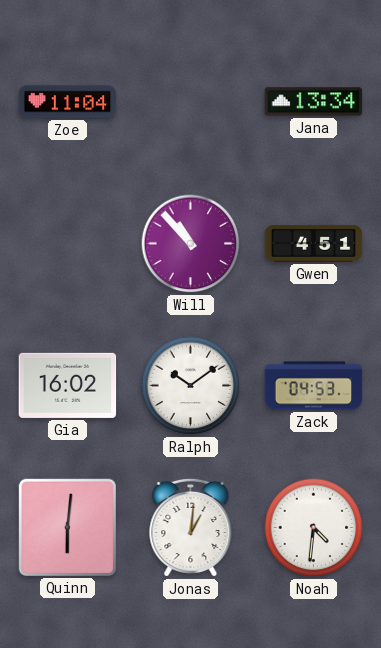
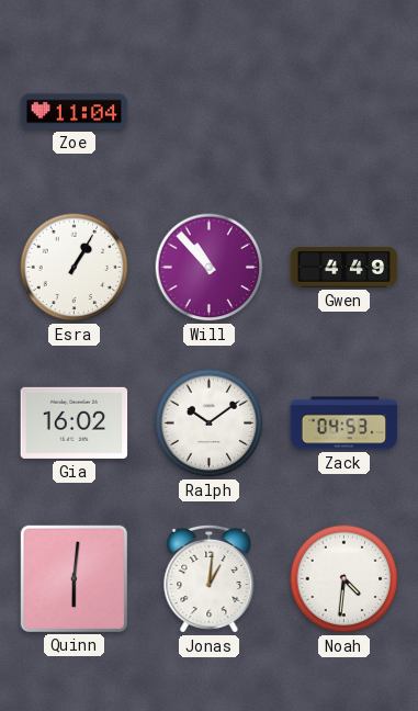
Jana: 13:34 -> none (314, 102)
Esra: none -> 1:05 (75, 268)
Gwen: 4:51 -> 4:49 (344, 268)
